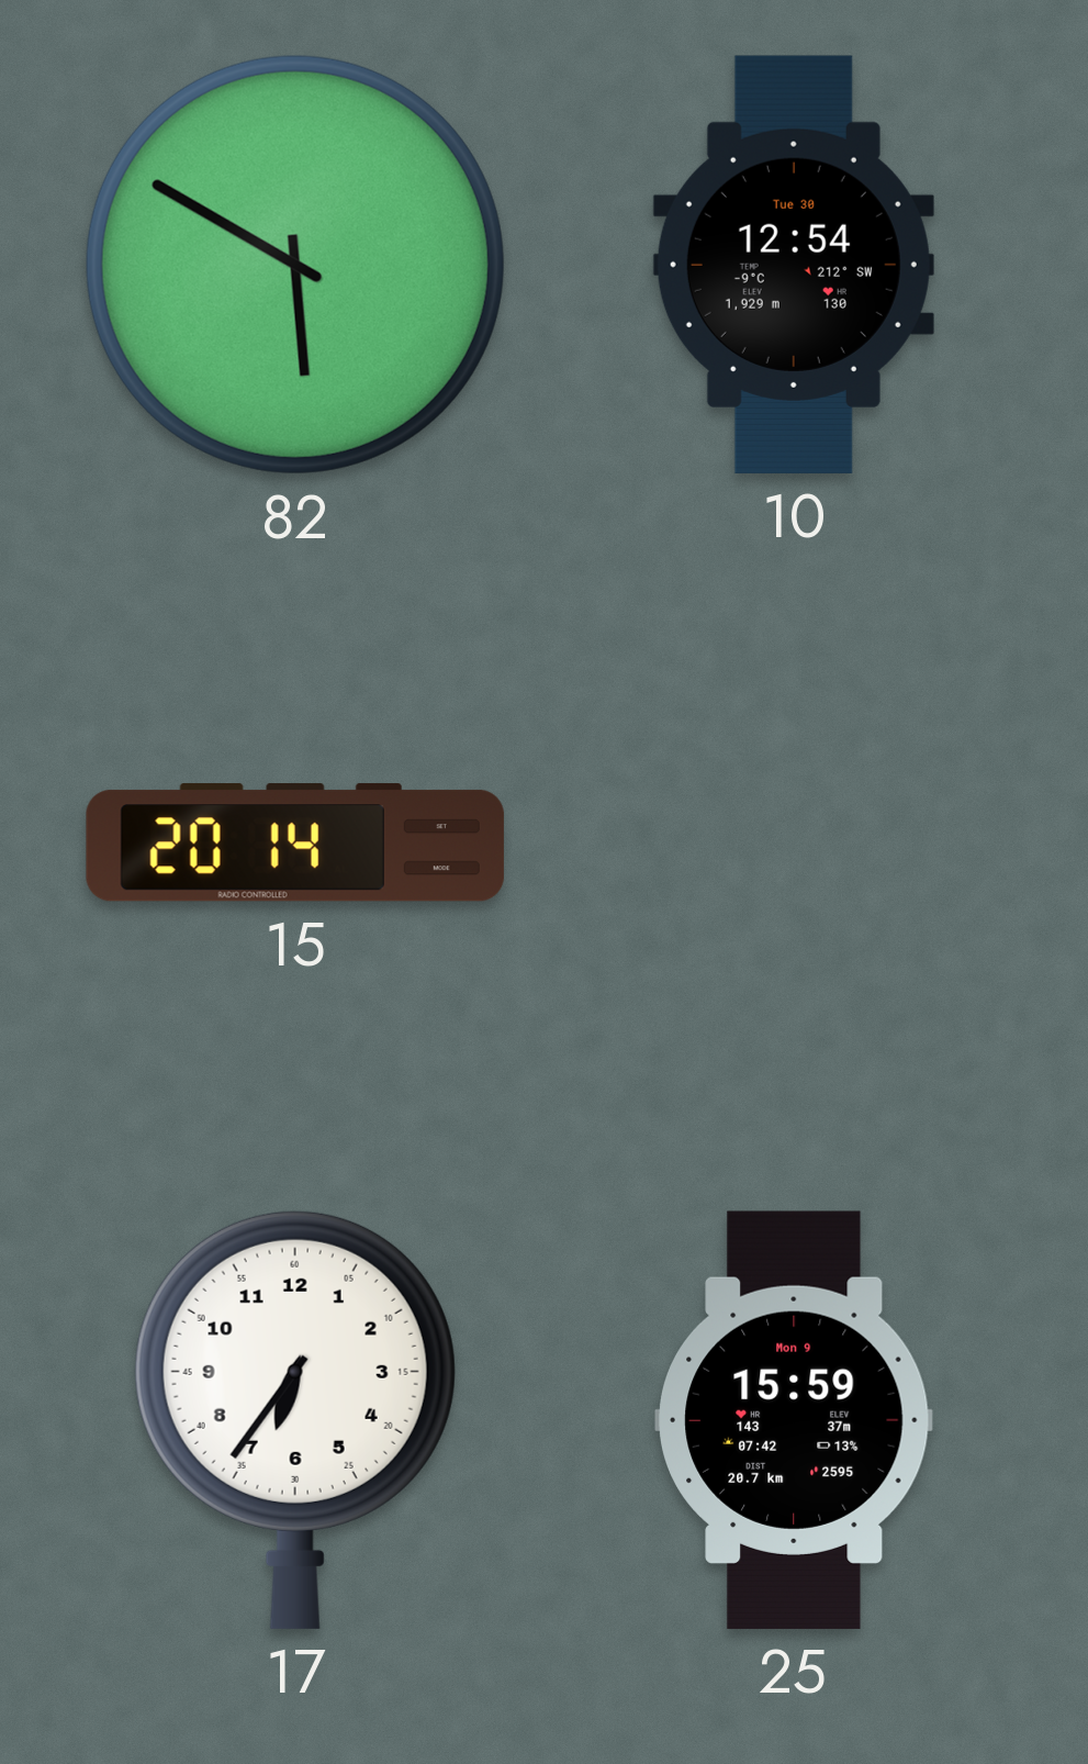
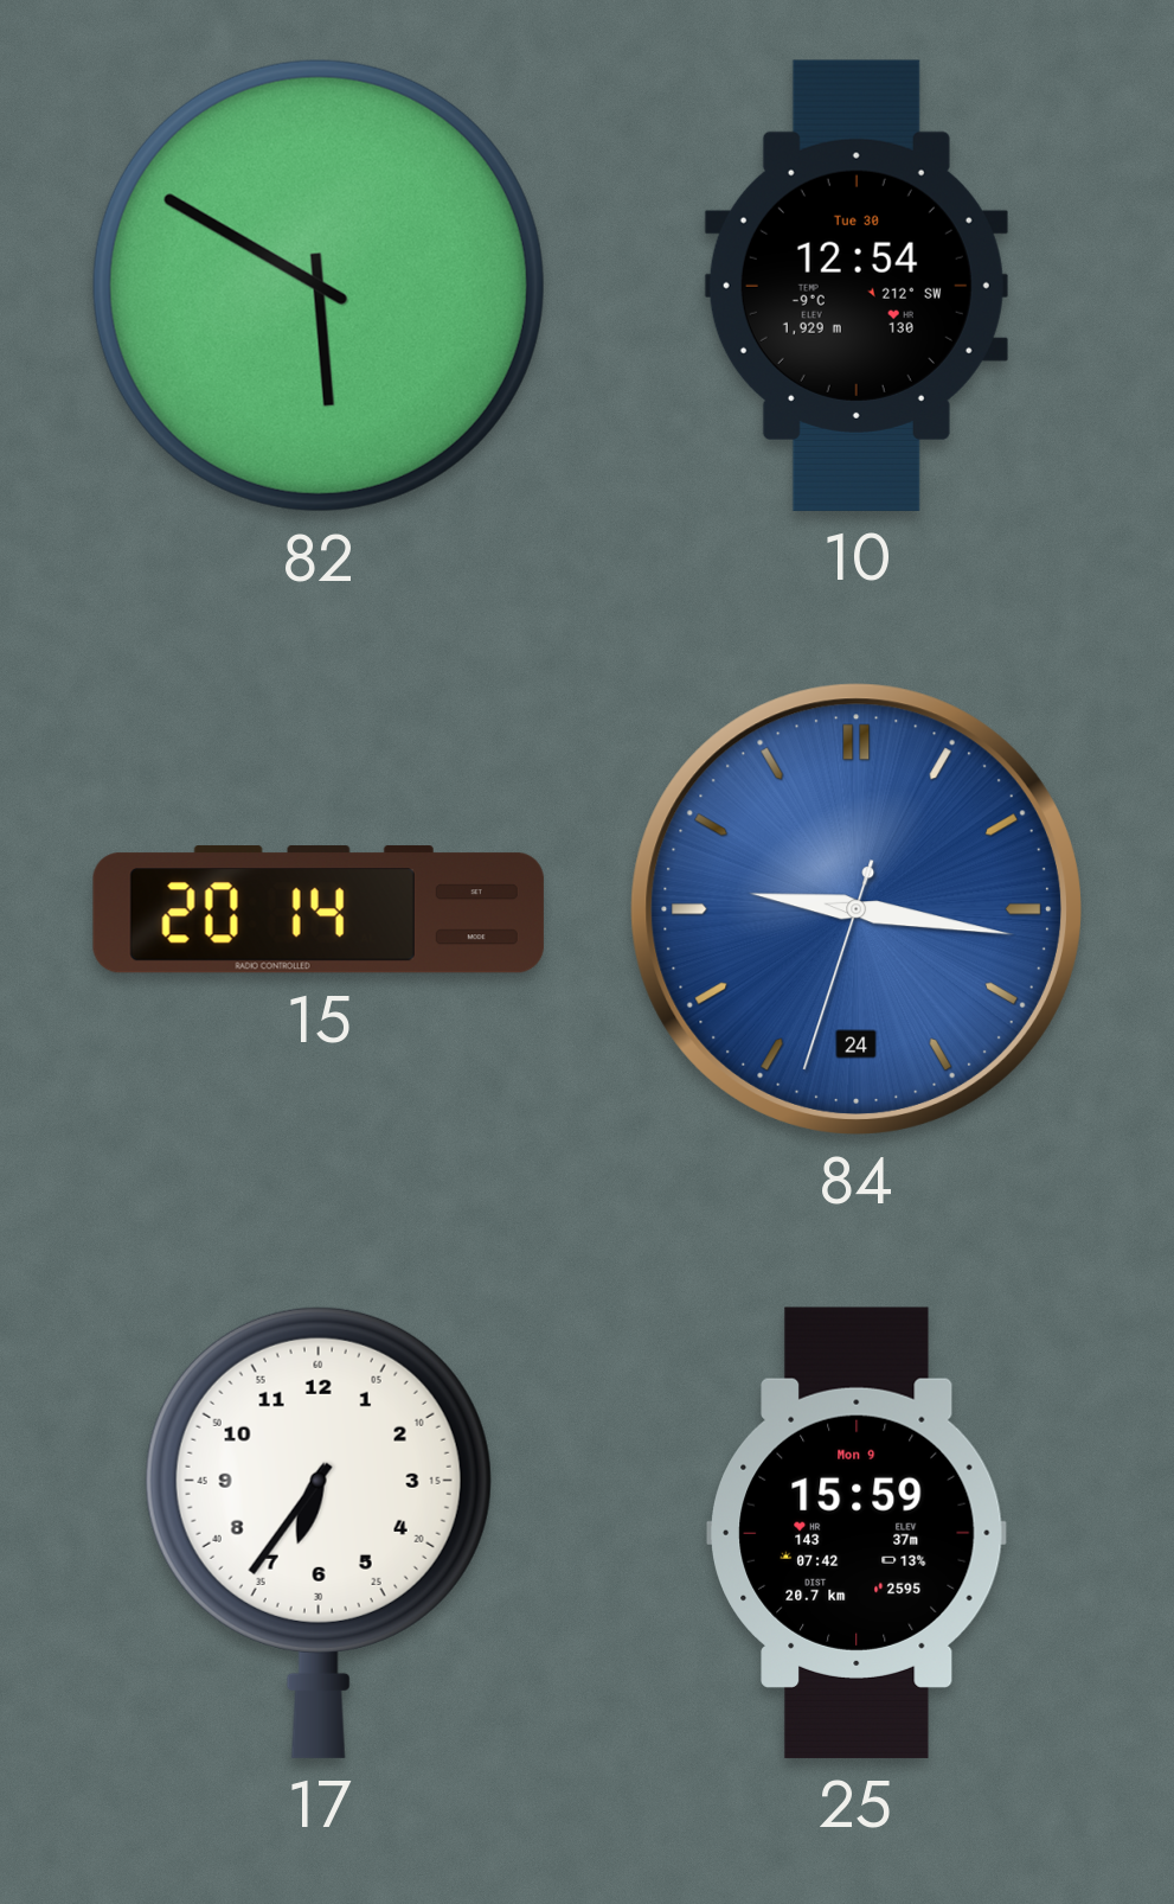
84: none -> 9:16 (857, 909)
